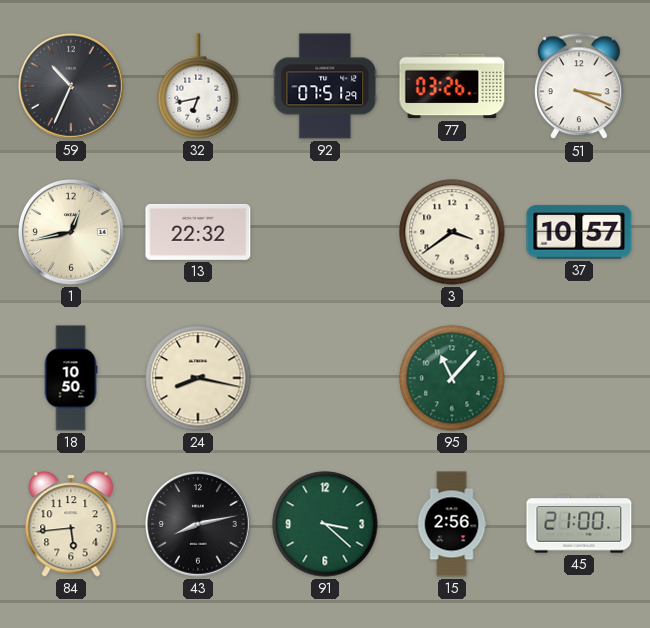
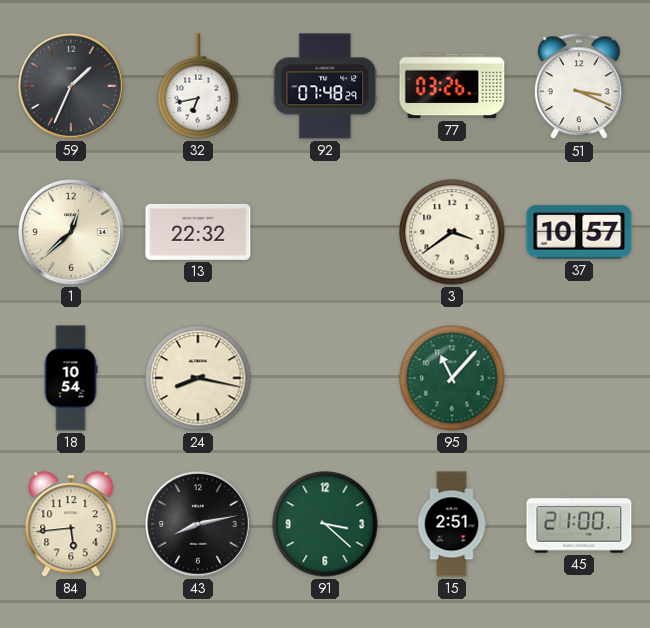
59: 10:34 -> 1:34 (72, 87)
92: 07:51 -> 07:48 (325, 86)
1: 12:43 -> 12:38 (72, 233)
18: 10:50 -> 10:54 (71, 378)
15: 2:56 -> 2:51 (452, 524)
